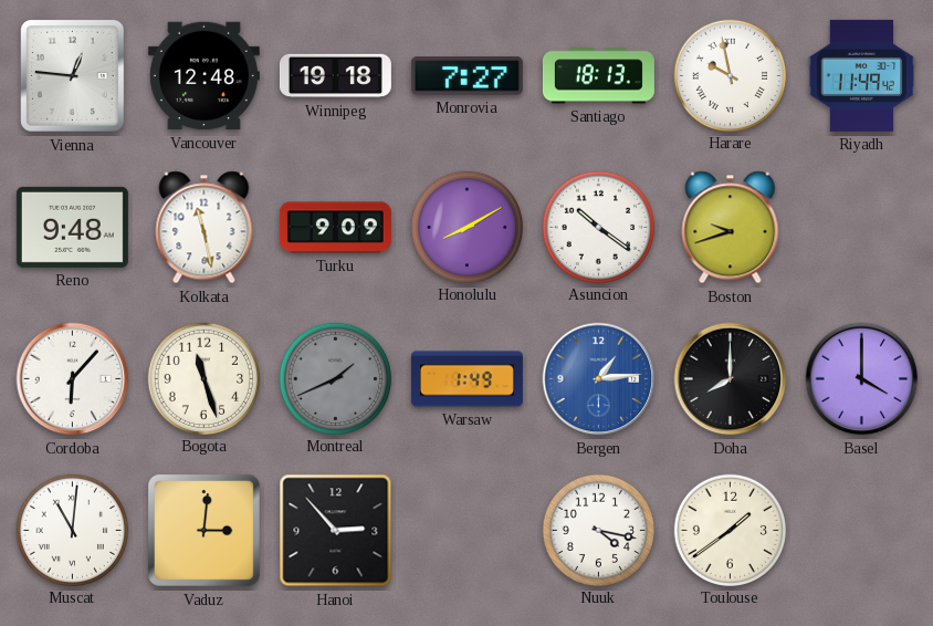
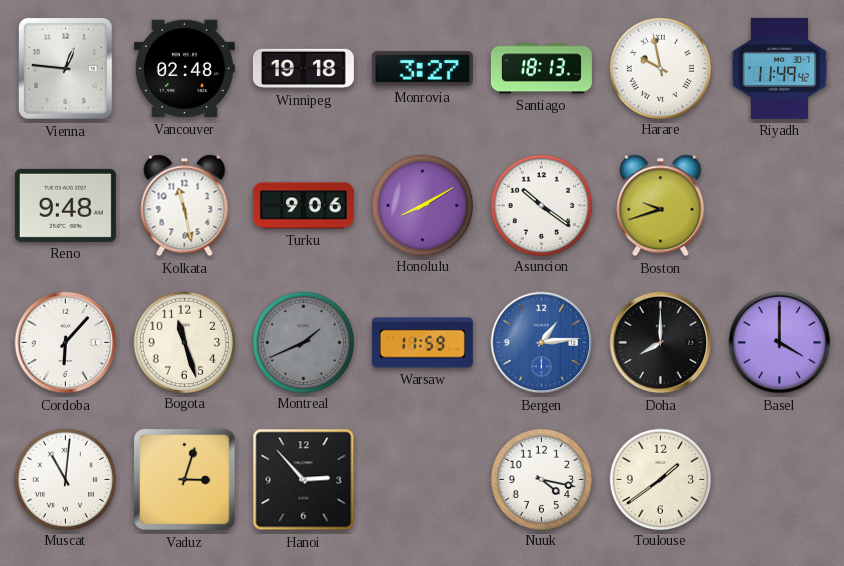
Vancouver: 12:48 -> 02:48 (184, 69)
Monrovia: 7:27 -> 3:27 (422, 69)
Turku: 9:09 -> 9:06 (303, 206)
Warsaw: 1:49 -> 11:59 (422, 343)
Vaduz: 3:01 -> 3:03 (184, 479)
